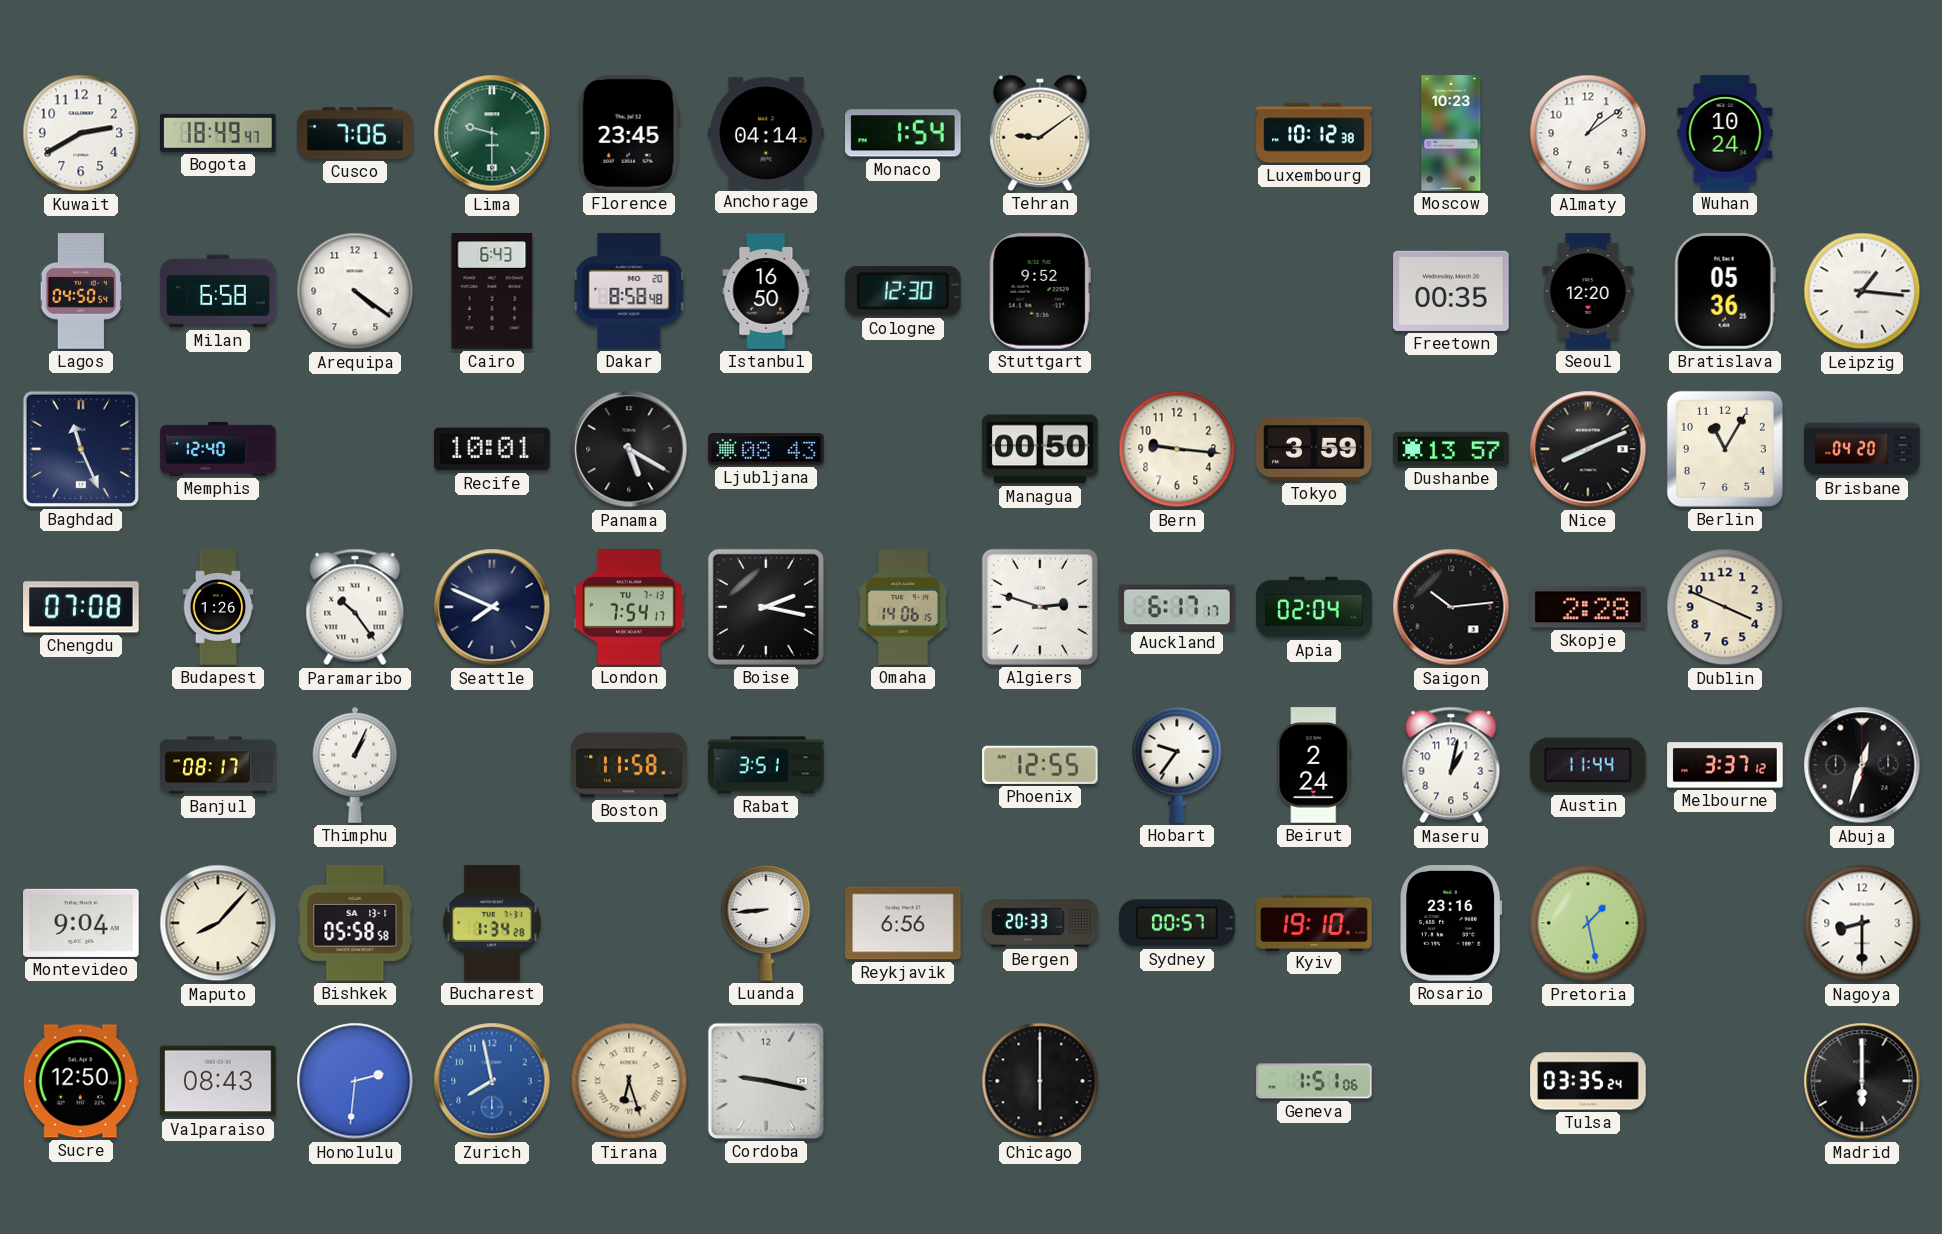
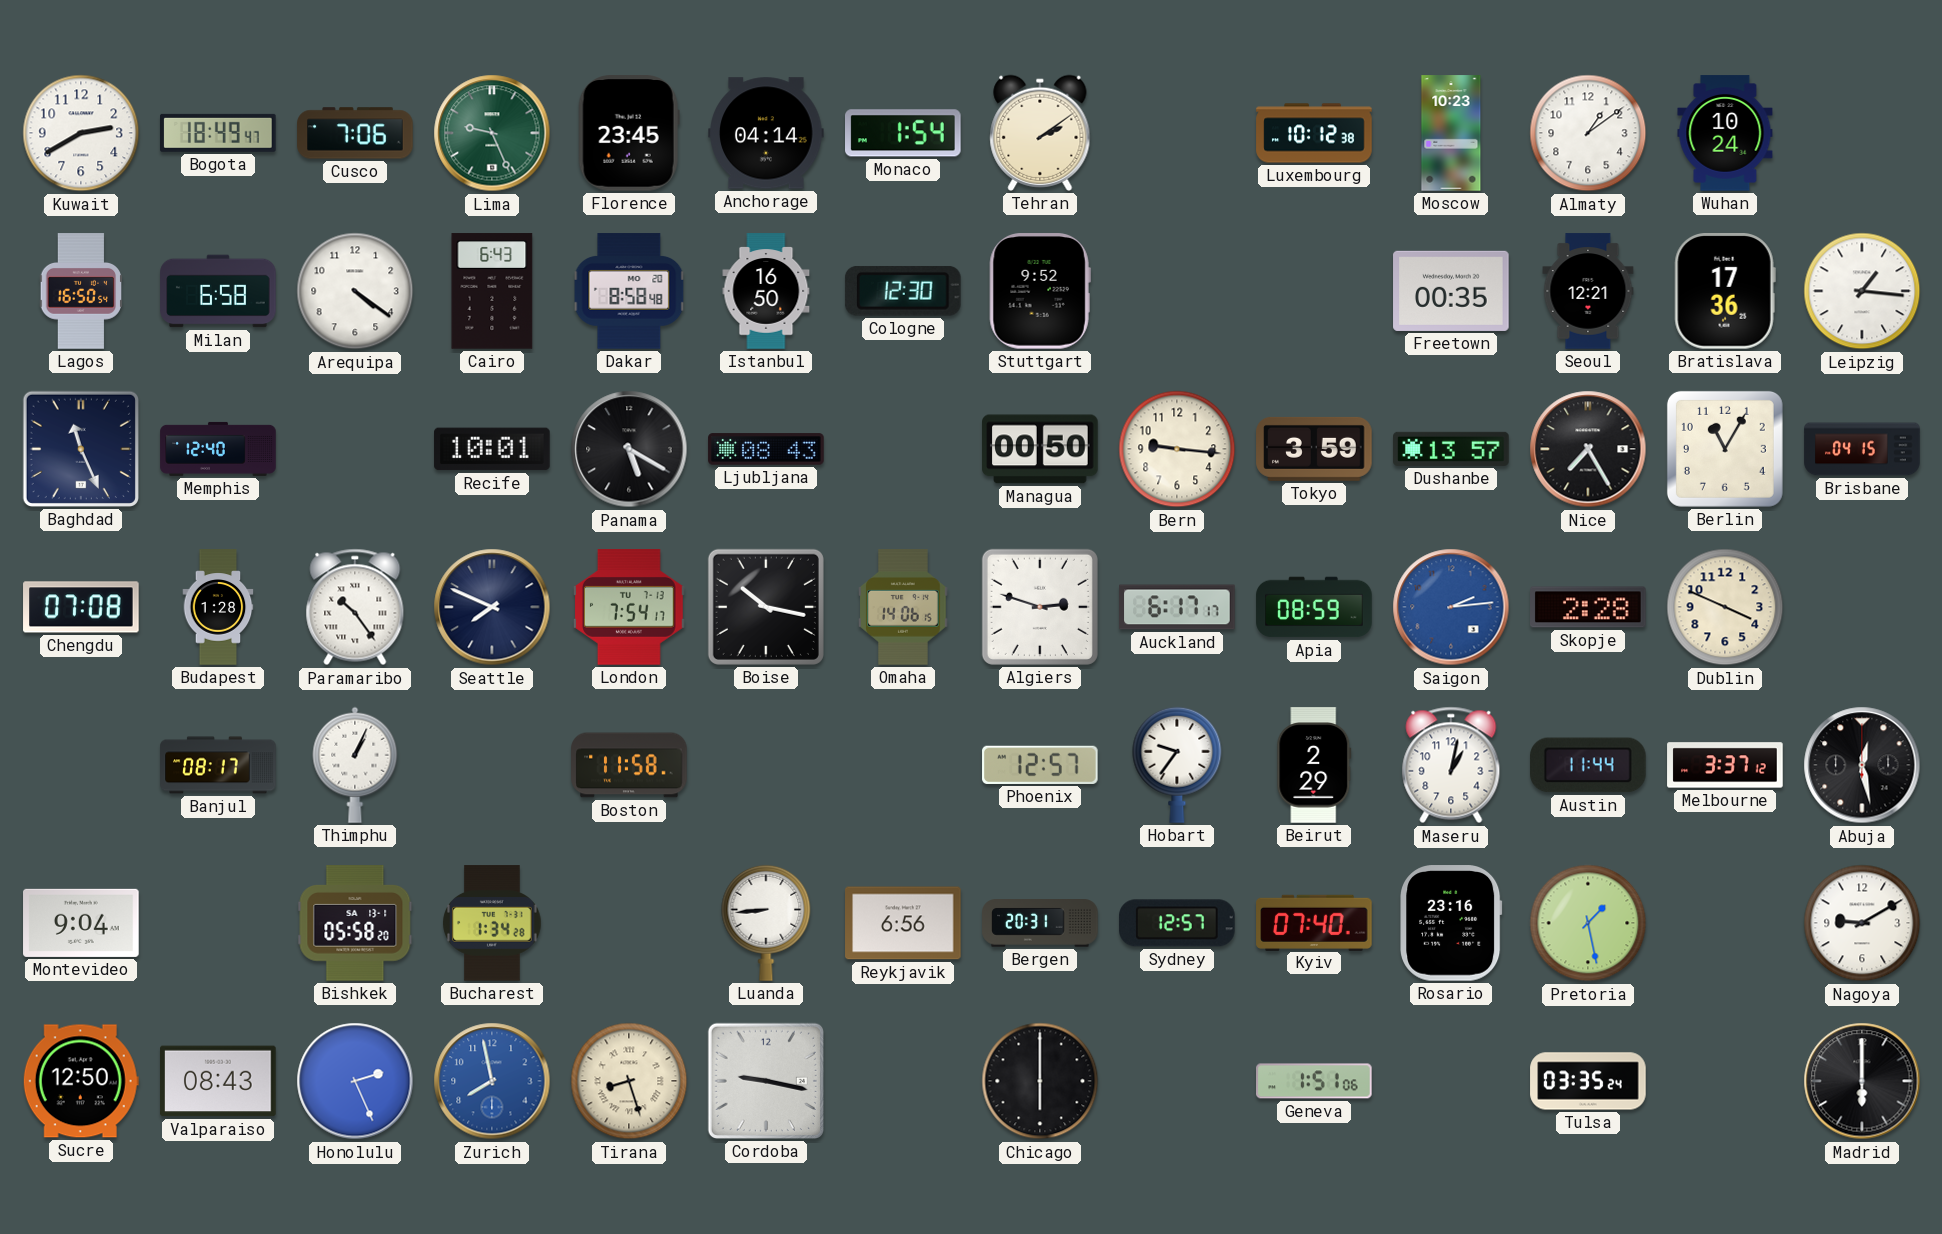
Lima: 9:30 -> 9:26 (492, 133)
Tehran: 9:09 -> 2:09 (1040, 133)
Lagos: 04:50 -> 16:50 (81, 291)
Seoul: 12:20 -> 12:21 (1588, 291)
Bratislava: 05:36 -> 17:36 (1725, 291)
Nice: 8:11 -> 7:25 (1588, 449)
Brisbane: 04:20 -> 04:15 (1862, 449)
Budapest: 1:26 -> 1:28 (218, 607)
Boise: 2:17 -> 10:17 (766, 607)
Apia: 02:04 -> 08:59 (1314, 607)
Saigon: 10:14 -> 2:14 (1451, 607)
Saigon dial: black -> blue (1451, 607)
Rabat: 3:51 -> none (766, 765)
Phoenix: 12:55 -> 12:57 (1040, 765)
Beirut: 2:24 -> 2:29 (1314, 765)
Abuja: 12:33 -> 12:28 (1862, 765)
Maputo: 8:07 -> none (218, 923)
Bishkek: 05:58:58 -> 05:58:20 (355, 923)
Bergen: 20:33 -> 20:31 (1040, 923)
Sydney: 00:57 -> 12:57 (1177, 923)
Kyiv: 19:10 -> 07:40 (1314, 922)
Nagoya: 8:30 -> 9:10 (1862, 923)
Honolulu: 2:31 -> 2:26 (355, 1081)
Tirana: 6:27 -> 8:27 (629, 1081)
